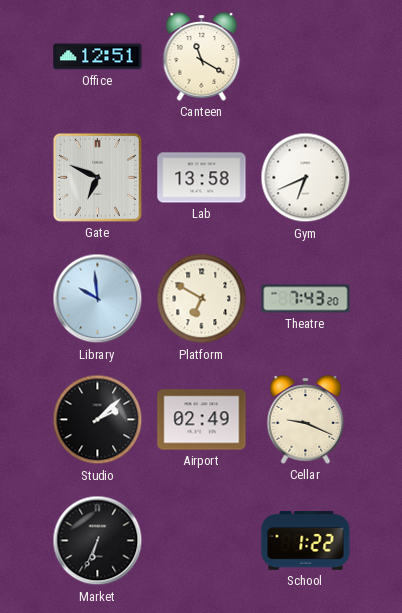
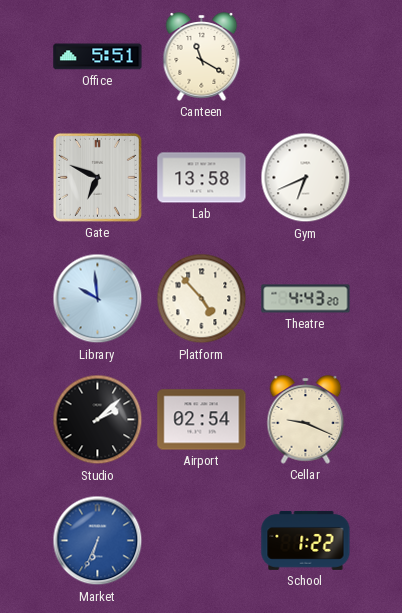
Office: 12:51 -> 5:51 (98, 57)
Platform: 6:50 -> 4:53 (202, 299)
Theatre: 7:43 -> 4:43 (306, 299)
Airport: 02:49 -> 02:54 (202, 420)
Market dial: black -> blue (98, 541)
